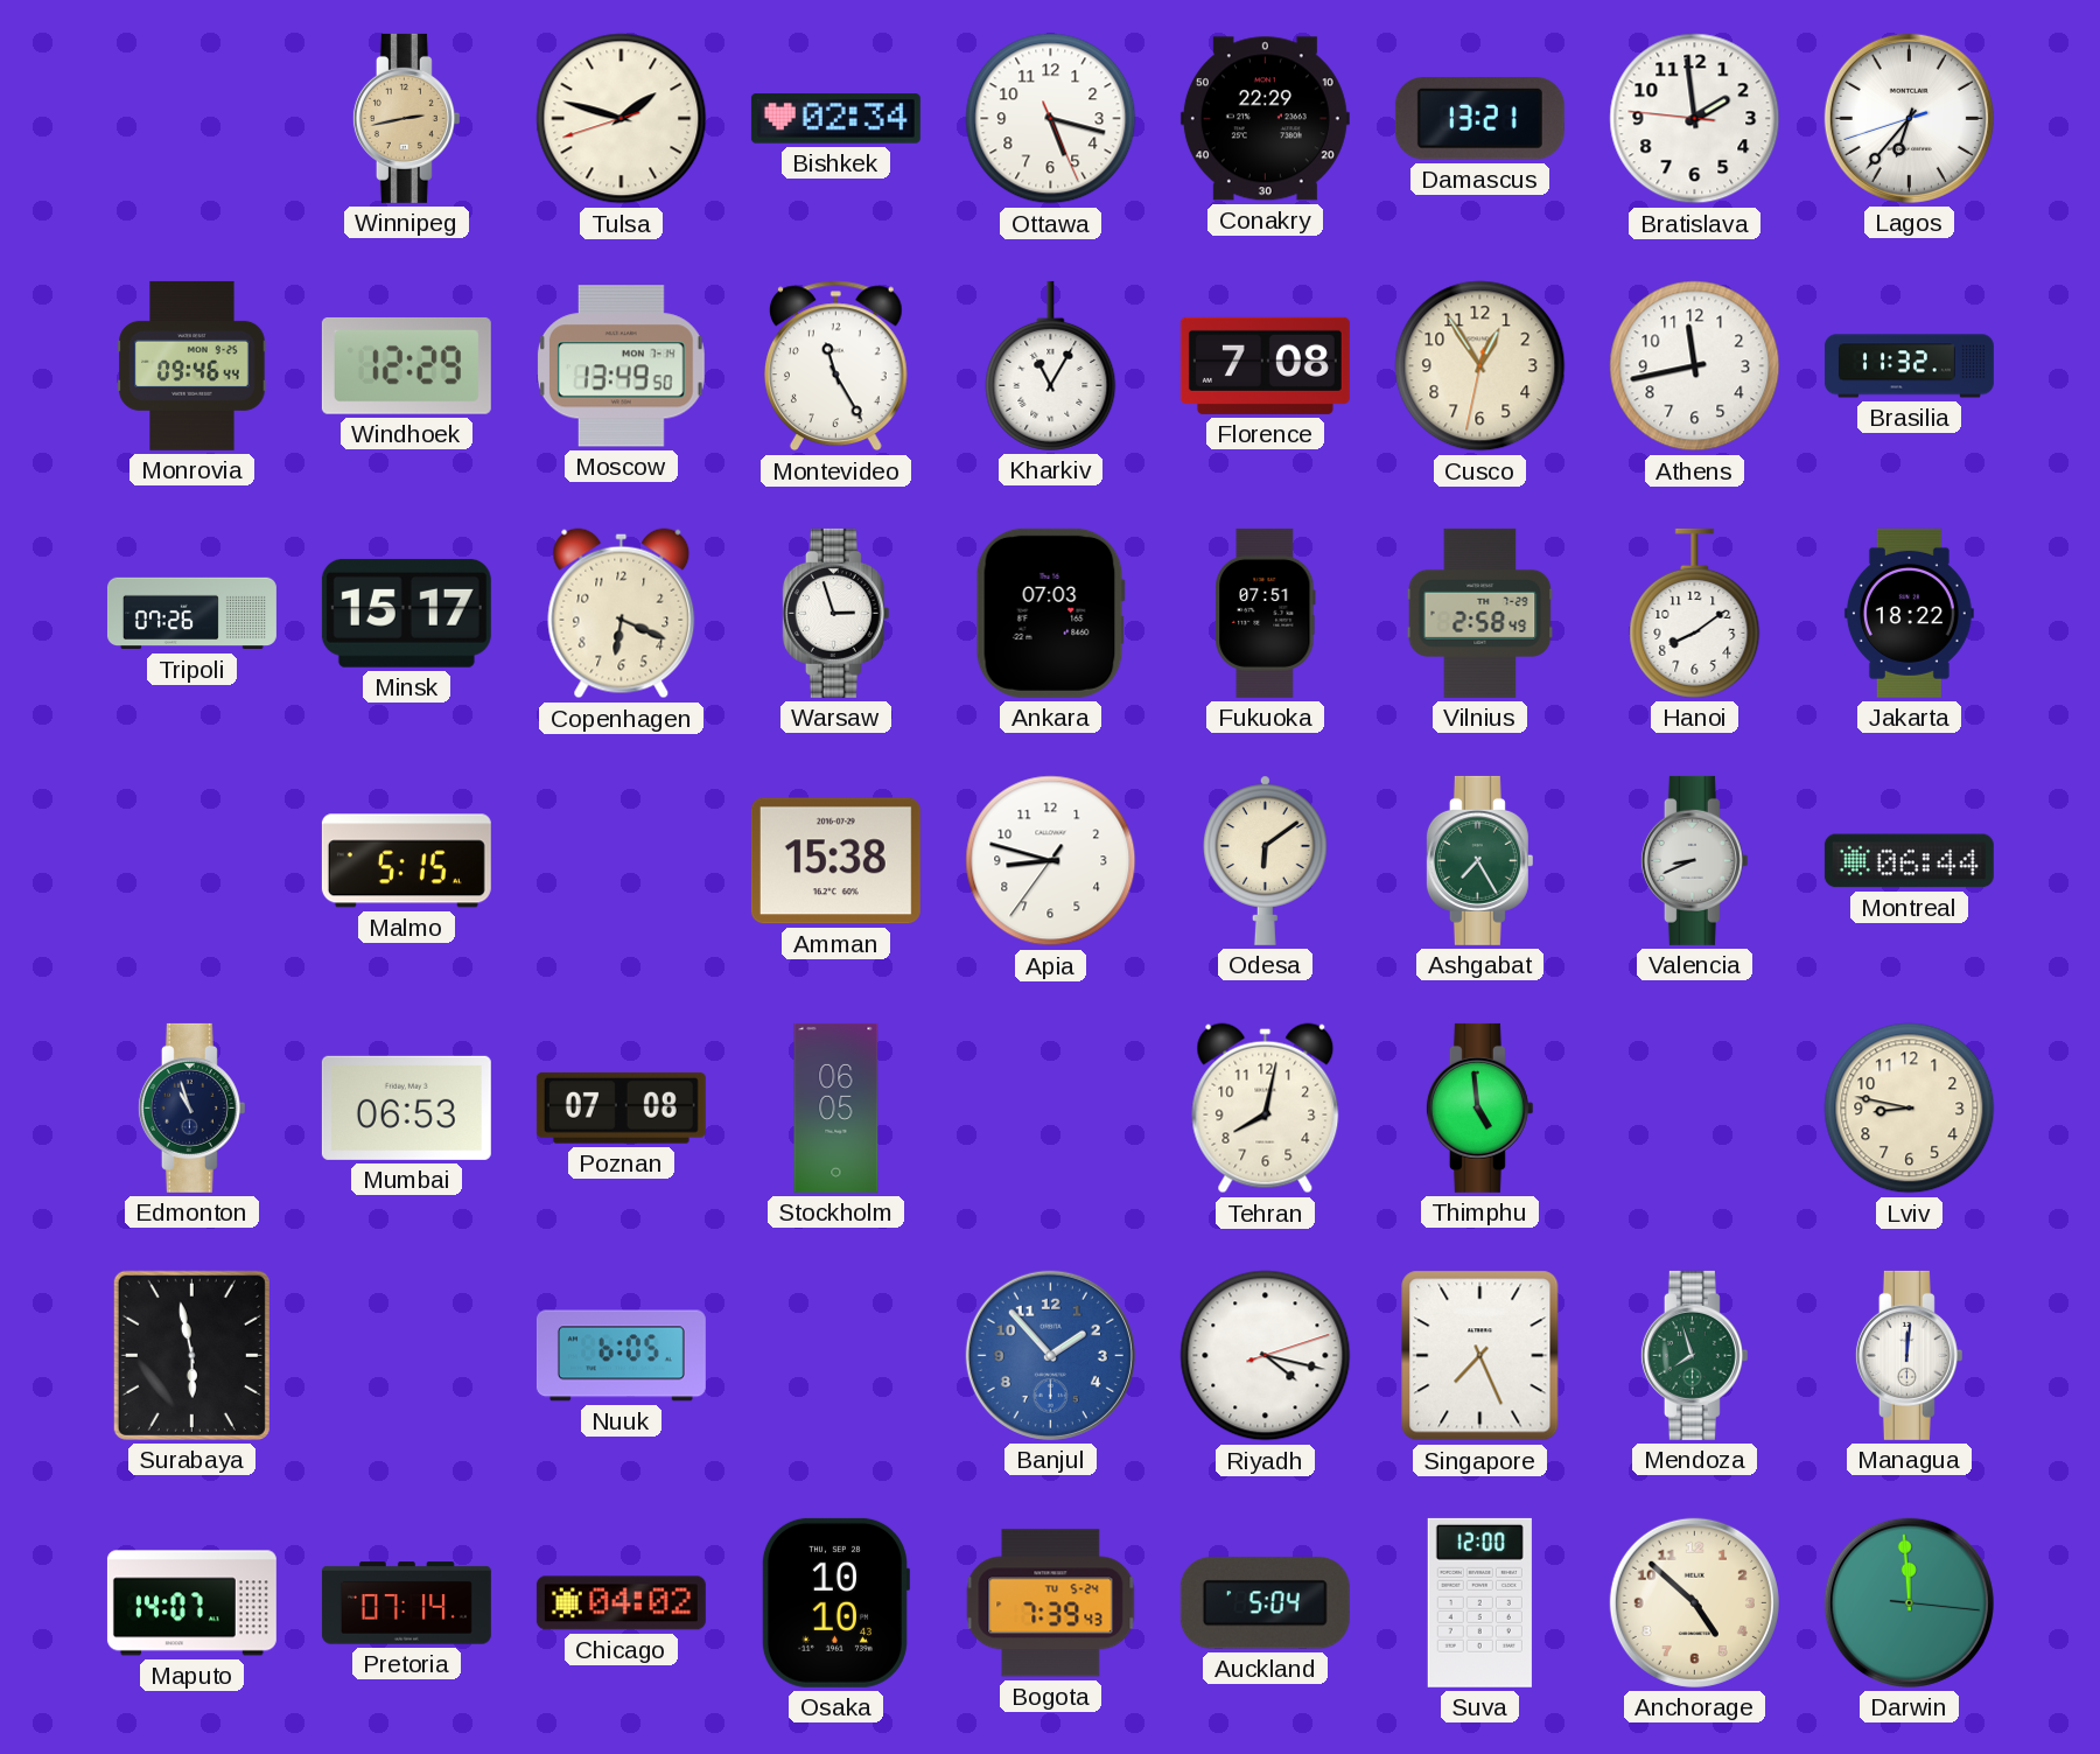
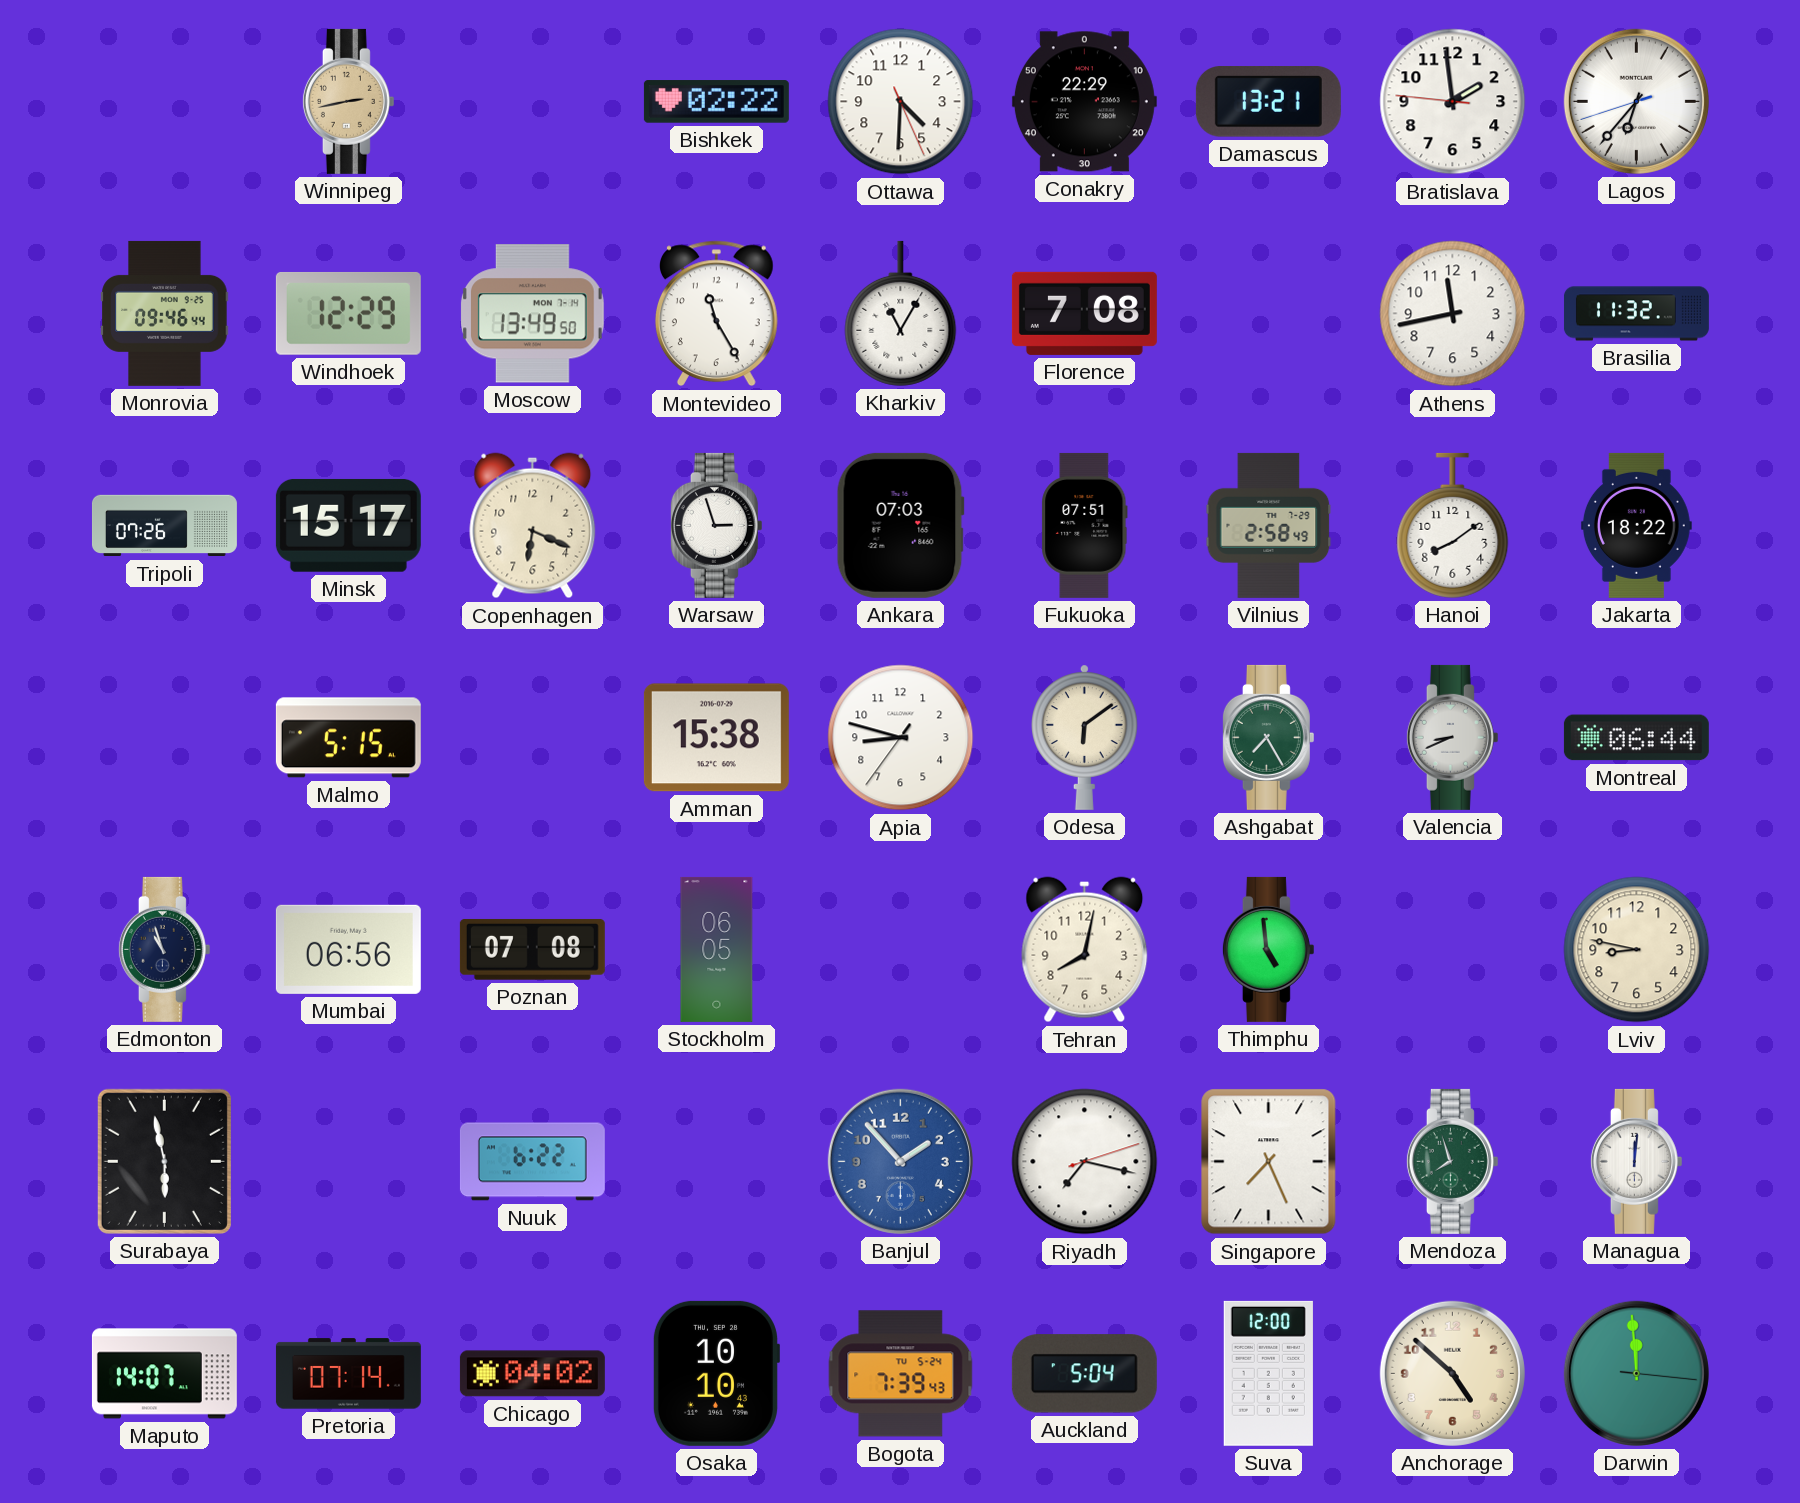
Tulsa: 1:47 -> none (622, 119)
Bishkek: 02:34 -> 02:22 (716, 102)
Ottawa: 5:17 -> 4:30 (901, 102)
Cusco: 12:54 -> none (1480, 366)
Mumbai: 06:53 -> 06:56 (348, 949)
Nuuk: 6:05 -> 6:22 (532, 1162)
Riyadh: 4:17 -> 7:17 (1085, 1162)
